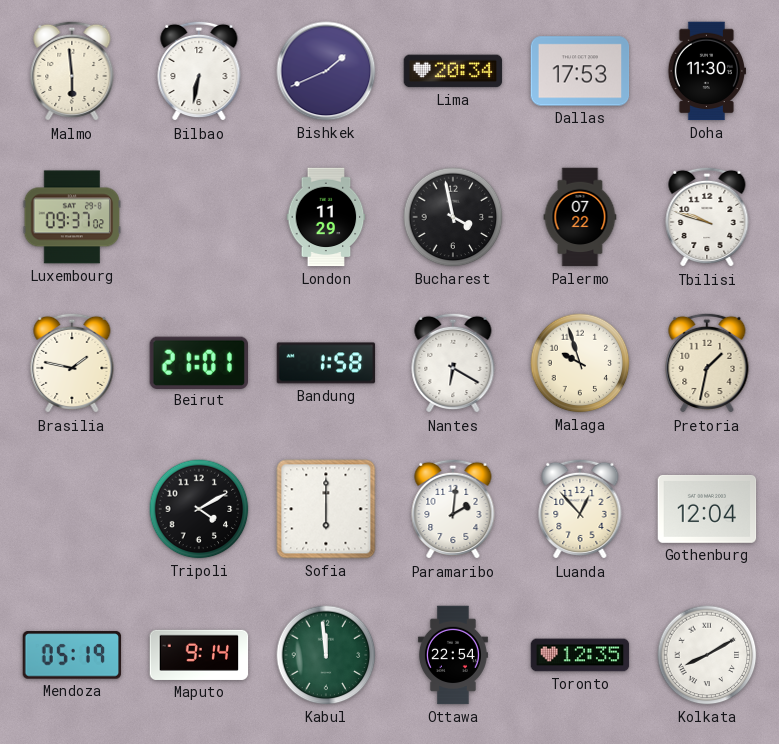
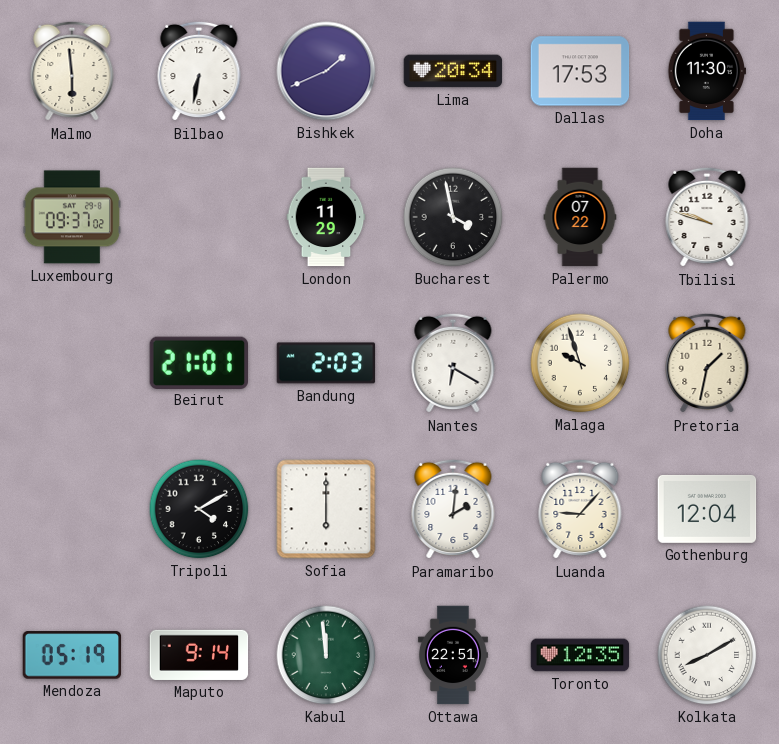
Brasilia: 1:47 -> none (72, 363)
Bandung: 1:58 -> 2:03 (326, 363)
Luanda: 12:53 -> 9:07 (580, 509)
Ottawa: 22:54 -> 22:51 (453, 655)
